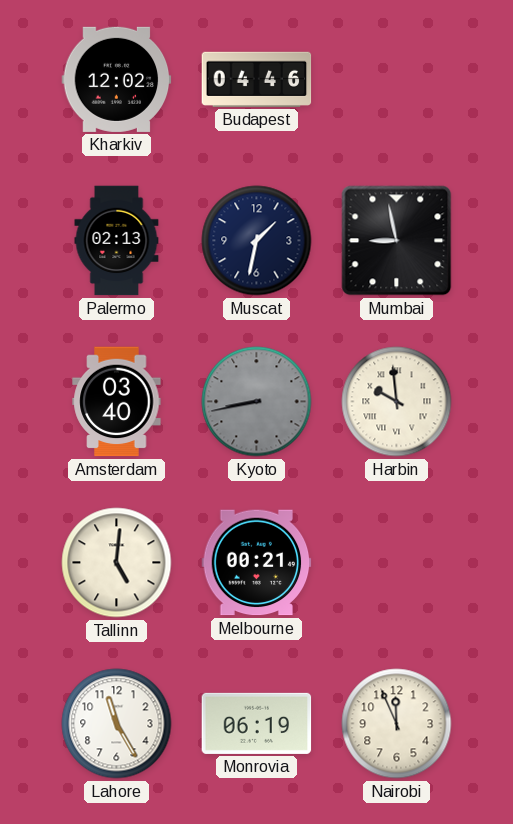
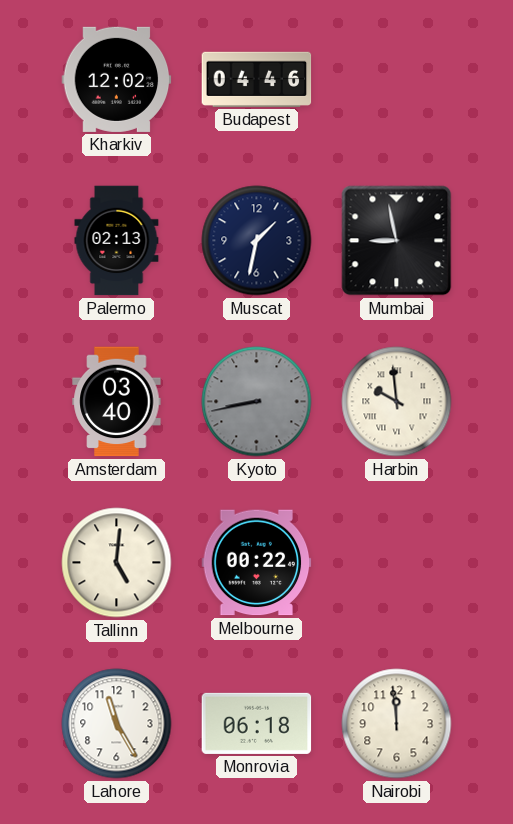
Melbourne: 00:21 -> 00:22 (257, 563)
Monrovia: 06:19 -> 06:18 (257, 723)
Nairobi: 11:56 -> 11:59 (397, 724)
